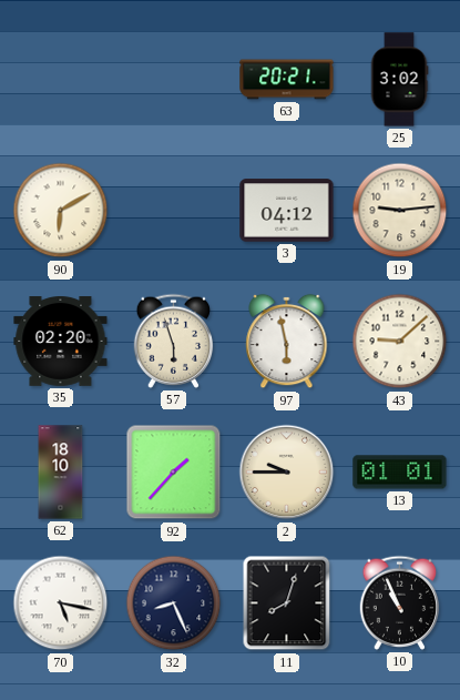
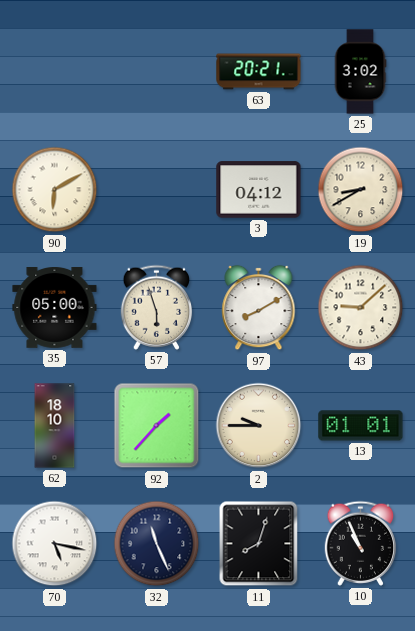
19: 9:14 -> 8:40 (361, 190)
35: 02:20 -> 05:00 (55, 308)
97: 5:58 -> 8:10 (259, 308)
32: 8:26 -> 11:26 (157, 544)
